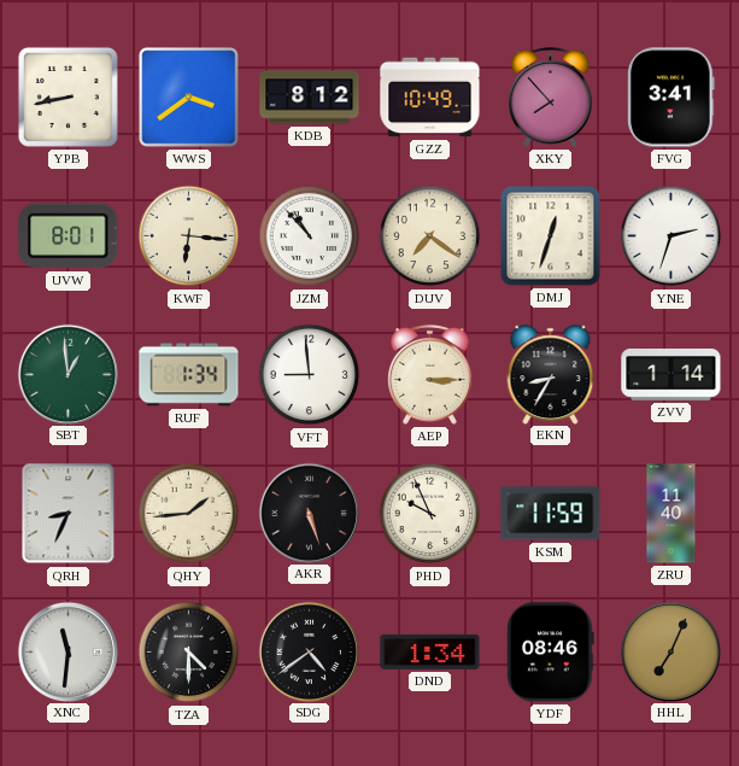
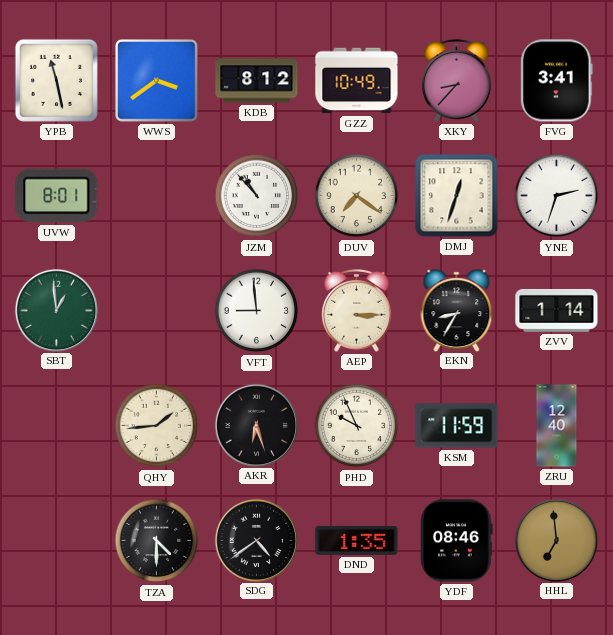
YPB: 8:43 -> 11:28 (56, 80)
XKY: 7:53 -> 8:37 (457, 80)
KWF: 6:16 -> none (189, 236)
RUF: 1:34 -> none (189, 375)
QRH: 8:34 -> none (69, 514)
AKR: 5:27 -> 6:27 (256, 425)
ZRU: 11:40 -> 12:40 (557, 426)
XNC: 11:31 -> none (68, 651)
DND: 1:34 -> 1:35 (357, 540)
HHL: 7:04 -> 6:59 (556, 540)
